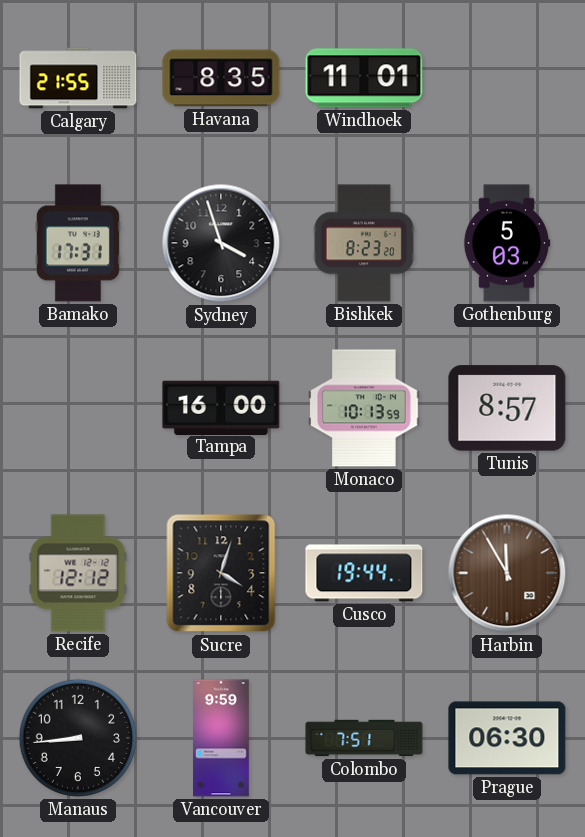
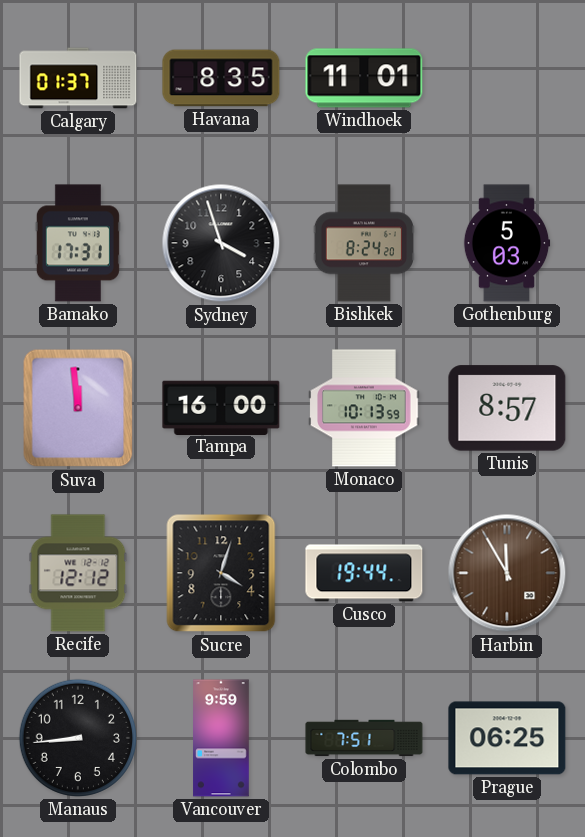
Calgary: 21:55 -> 01:37 (78, 78)
Bishkek: 8:23 -> 8:24 (364, 243)
Suva: none -> 11:59 (78, 408)
Prague: 06:30 -> 06:25 (507, 738)
